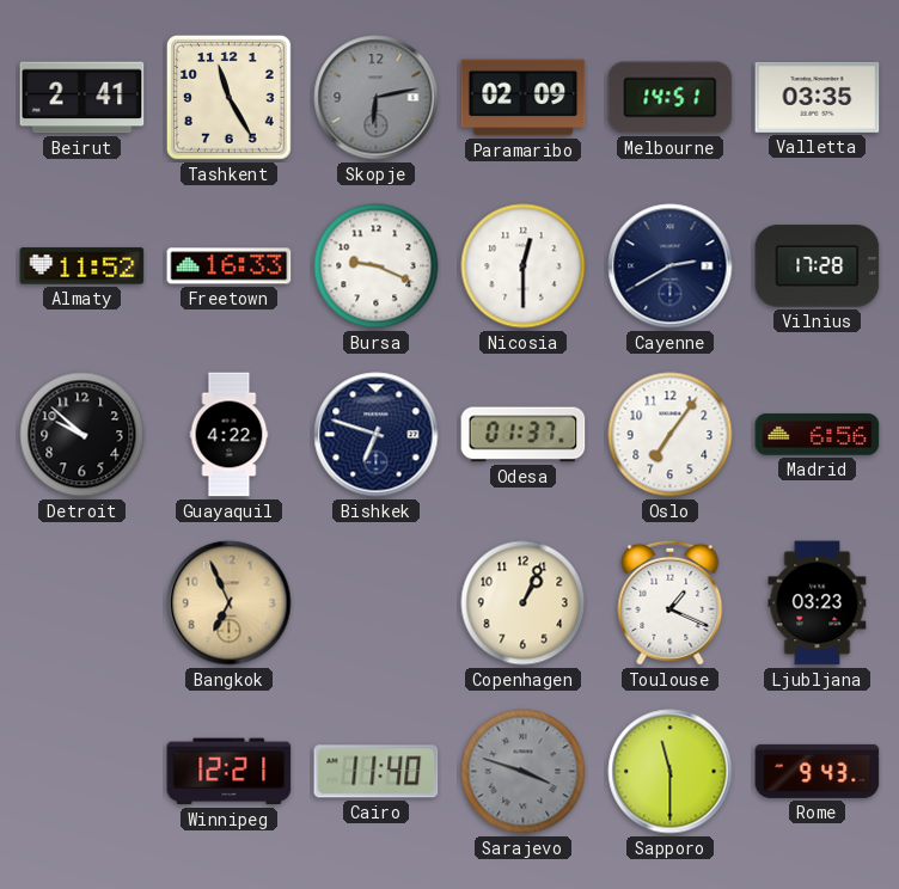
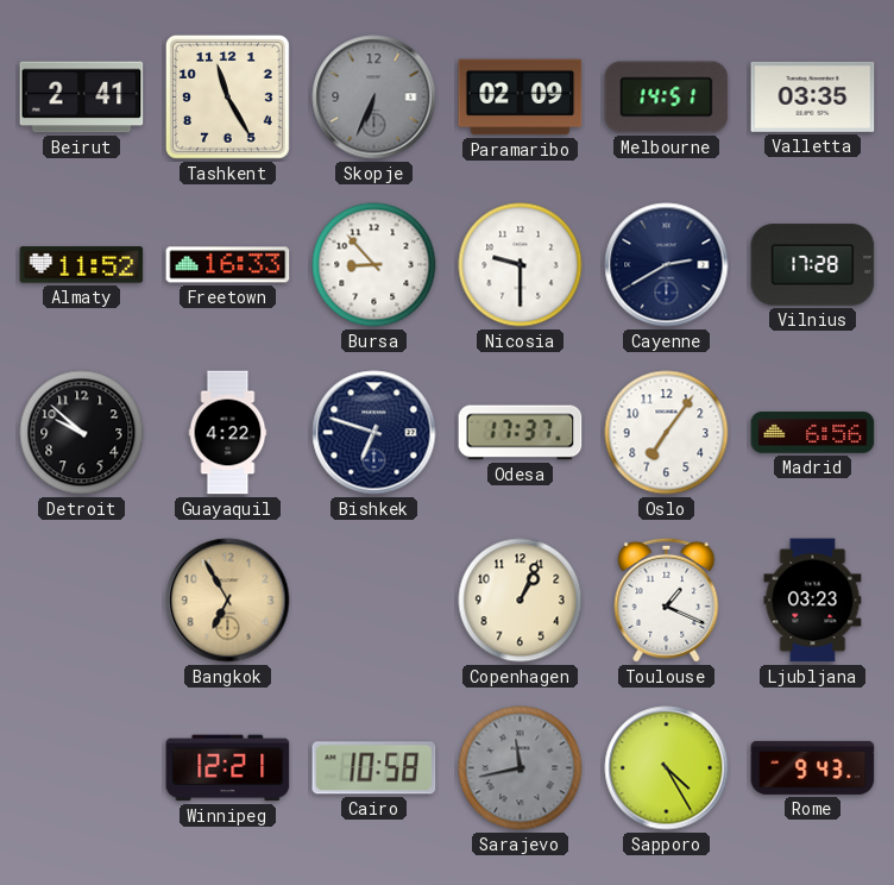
Skopje: 6:13 -> 6:34 (374, 98)
Bursa: 9:19 -> 8:53 (374, 265)
Nicosia: 12:30 -> 9:30 (521, 265)
Odesa: 01:37 -> 17:37 (521, 433)
Bangkok: 6:56 -> 6:55 (228, 601)
Cairo: 11:40 -> 10:58 (374, 768)
Sarajevo: 3:48 -> 11:43 (521, 768)
Sapporo: 11:30 -> 4:25 (667, 768)
